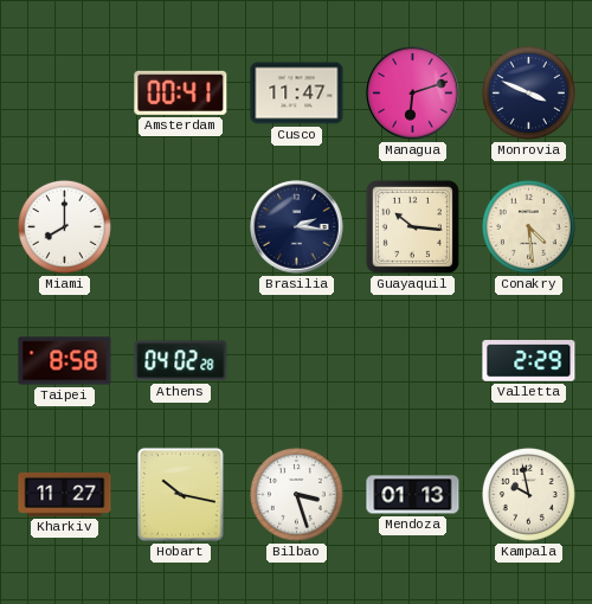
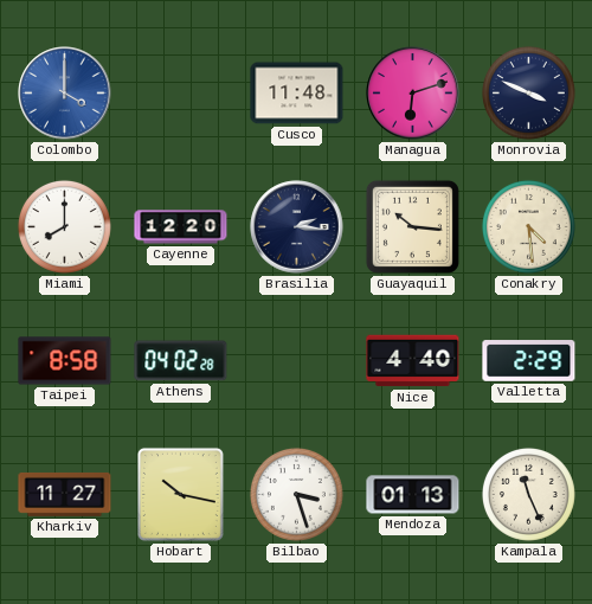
Colombo: none -> 4:00 (65, 94)
Amsterdam: 00:41 -> none (181, 92)
Cusco: 11:47 -> 11:48 (297, 94)
Cayenne: none -> 12:20 (181, 227)
Nice: none -> 4:40 (413, 361)
Kampala: 9:58 -> 11:26 (528, 494)
